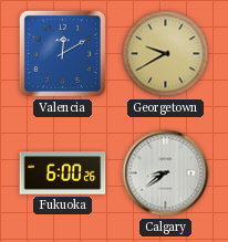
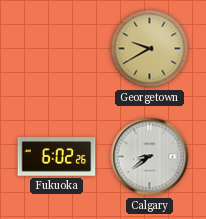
Valencia: 12:10 -> none (62, 53)
Fukuoka: 6:00 -> 6:02 (57, 157)
